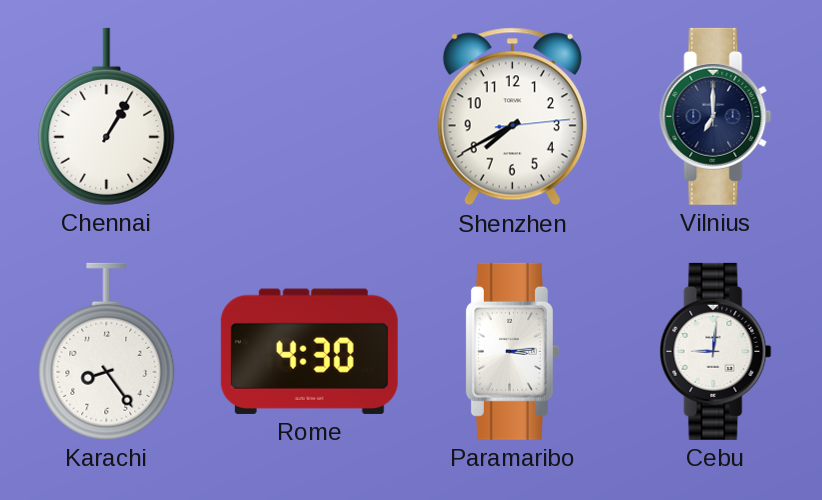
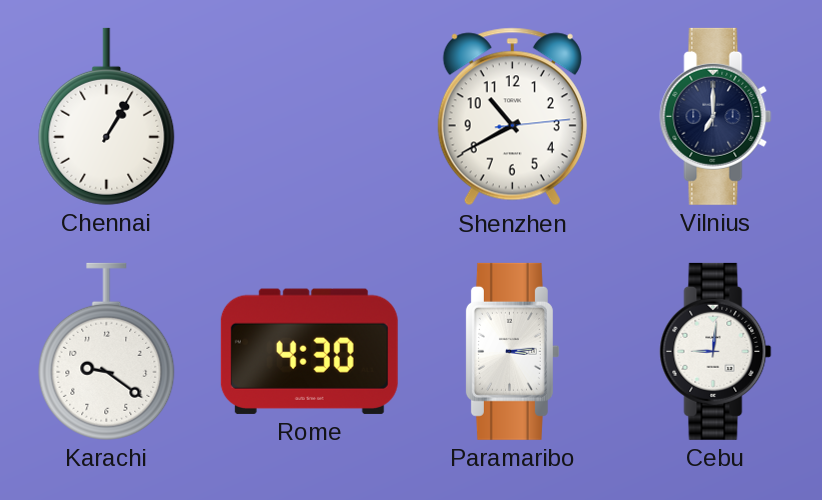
Shenzhen: 7:40 -> 10:40 (512, 117)
Karachi: 8:24 -> 9:21 (107, 351)
